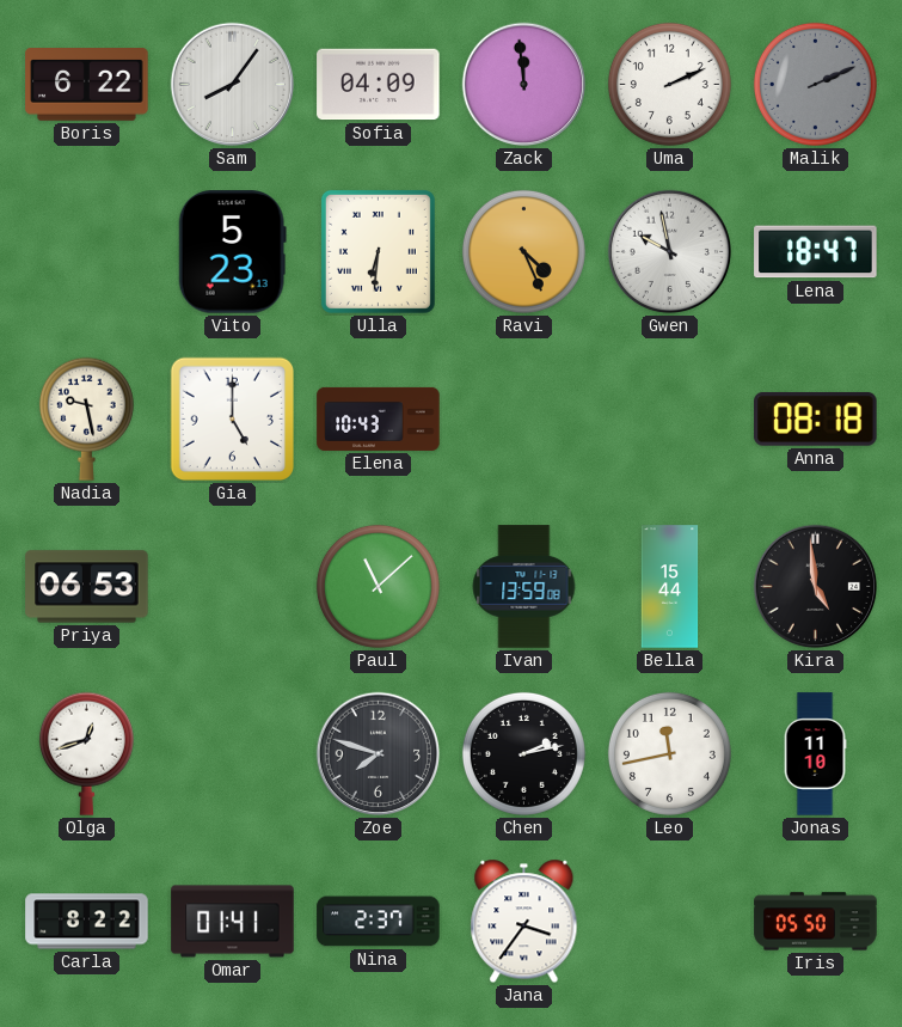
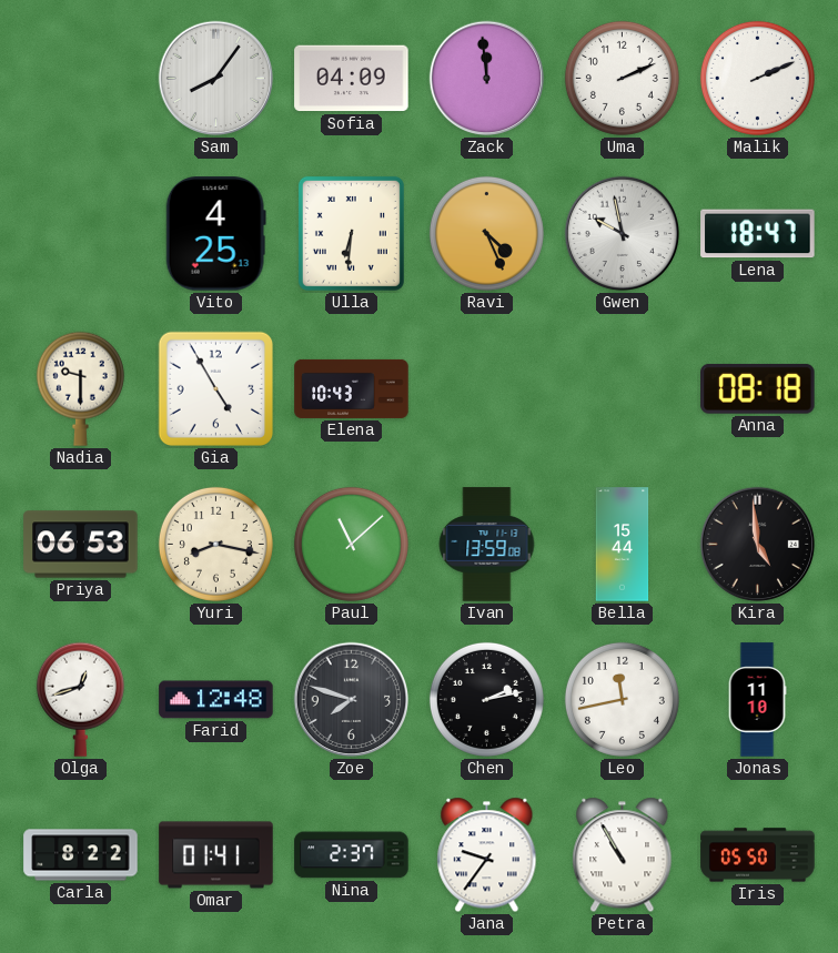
Boris: 6:22 -> none (87, 85)
Malik dial: grey -> white (757, 78)
Vito: 5:23 -> 4:25 (215, 234)
Nadia: 9:28 -> 9:30 (80, 388)
Gia: 5:00 -> 4:55 (216, 389)
Yuri: none -> 8:17 (215, 544)
Farid: none -> 12:48 (216, 700)
Jana: 3:36 -> 9:36 (487, 855)
Petra: none -> 10:55 (623, 855)
